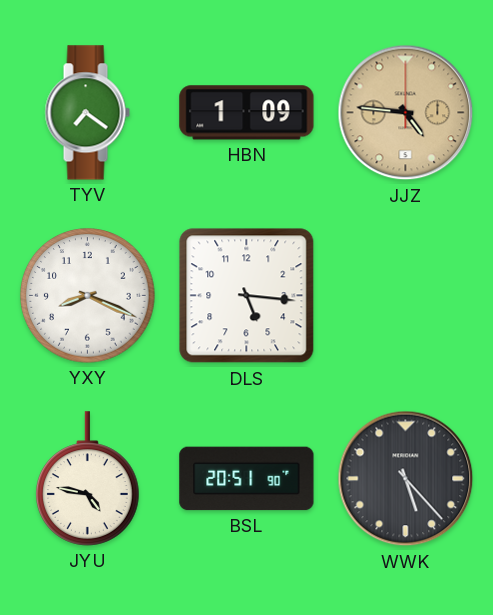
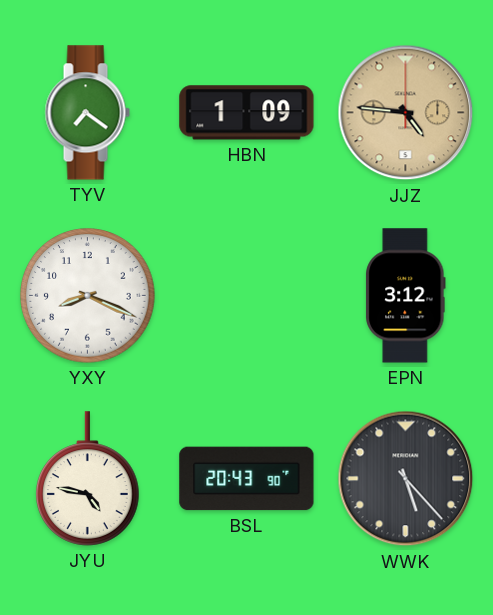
DLS: 5:16 -> none (247, 296)
EPN: none -> 3:12 (406, 296)
BSL: 20:51 -> 20:43 (247, 479)
